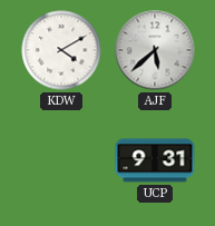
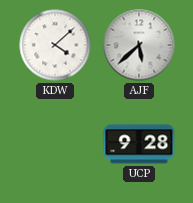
KDW: 4:10 -> 4:08 (55, 45)
UCP: 9:31 -> 9:28 (139, 144)
